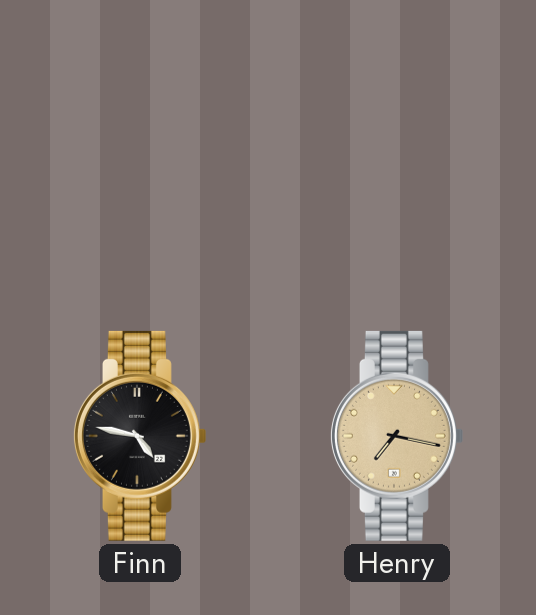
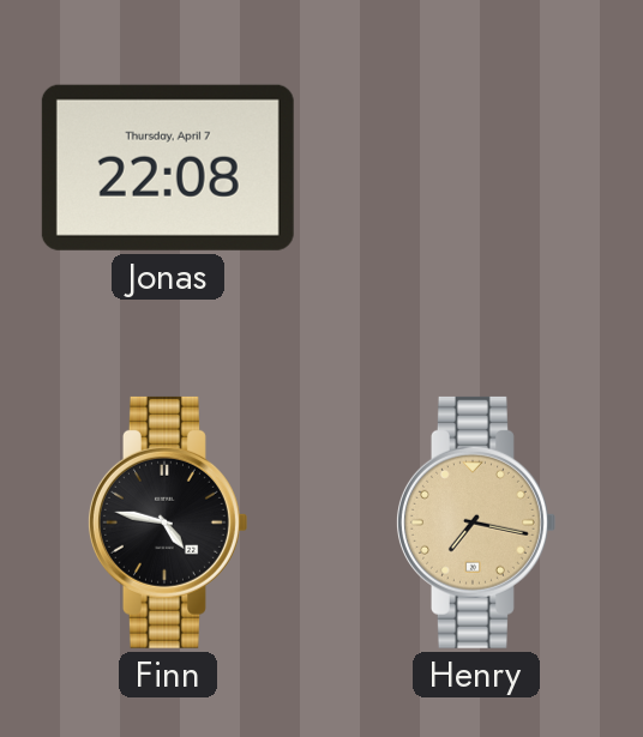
Jonas: none -> 22:08 (168, 168)
